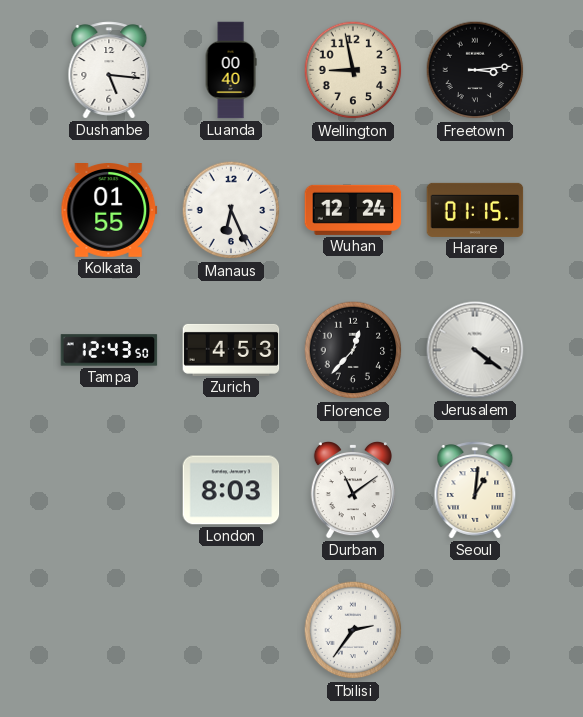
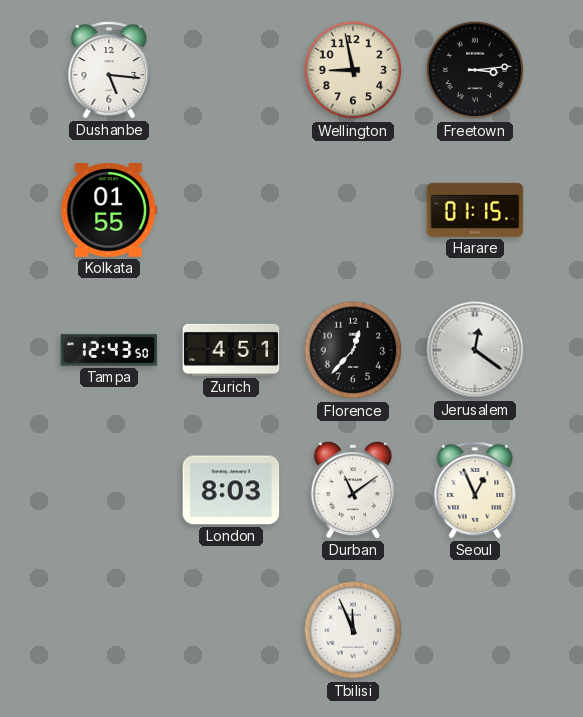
Luanda: 00:40 -> none (231, 70)
Manaus: 6:26 -> none (231, 210)
Wuhan: 12:24 -> none (353, 210)
Zurich: 4:53 -> 4:51 (231, 350)
Jerusalem: 4:21 -> 12:21 (475, 350)
Seoul: 1:01 -> 12:56 (475, 490)
Tbilisi: 2:36 -> 11:56 (353, 630)
